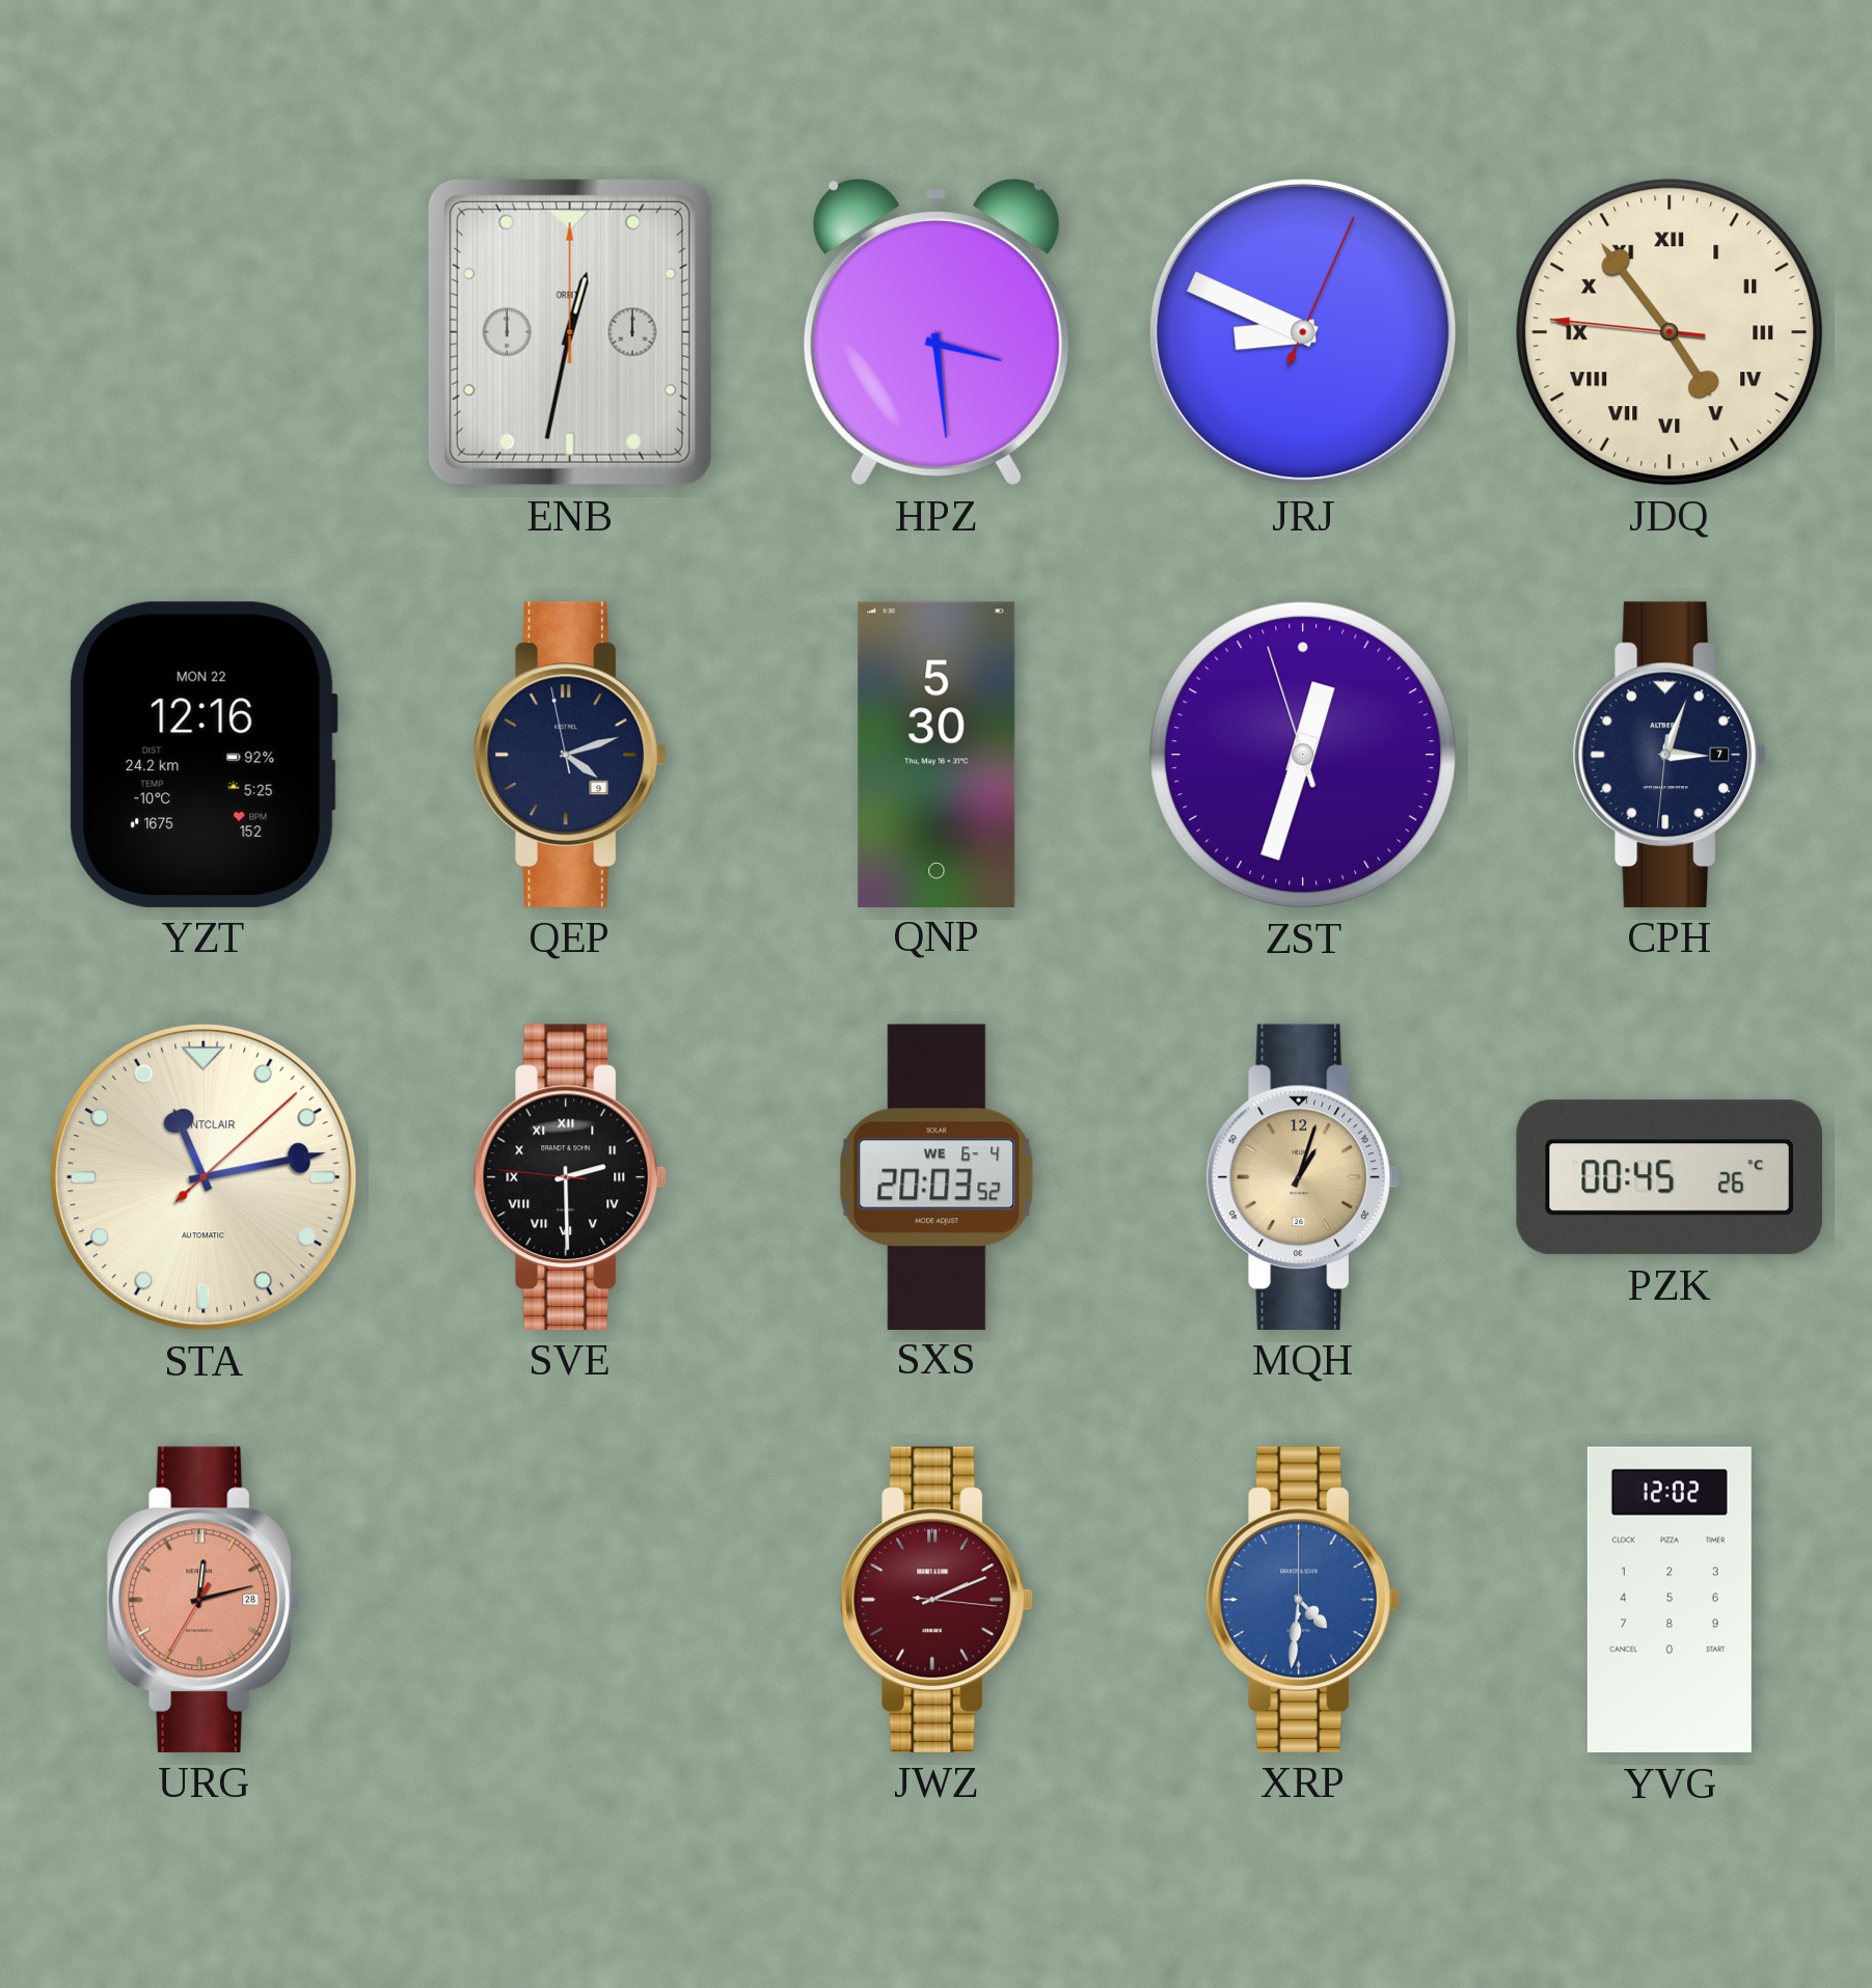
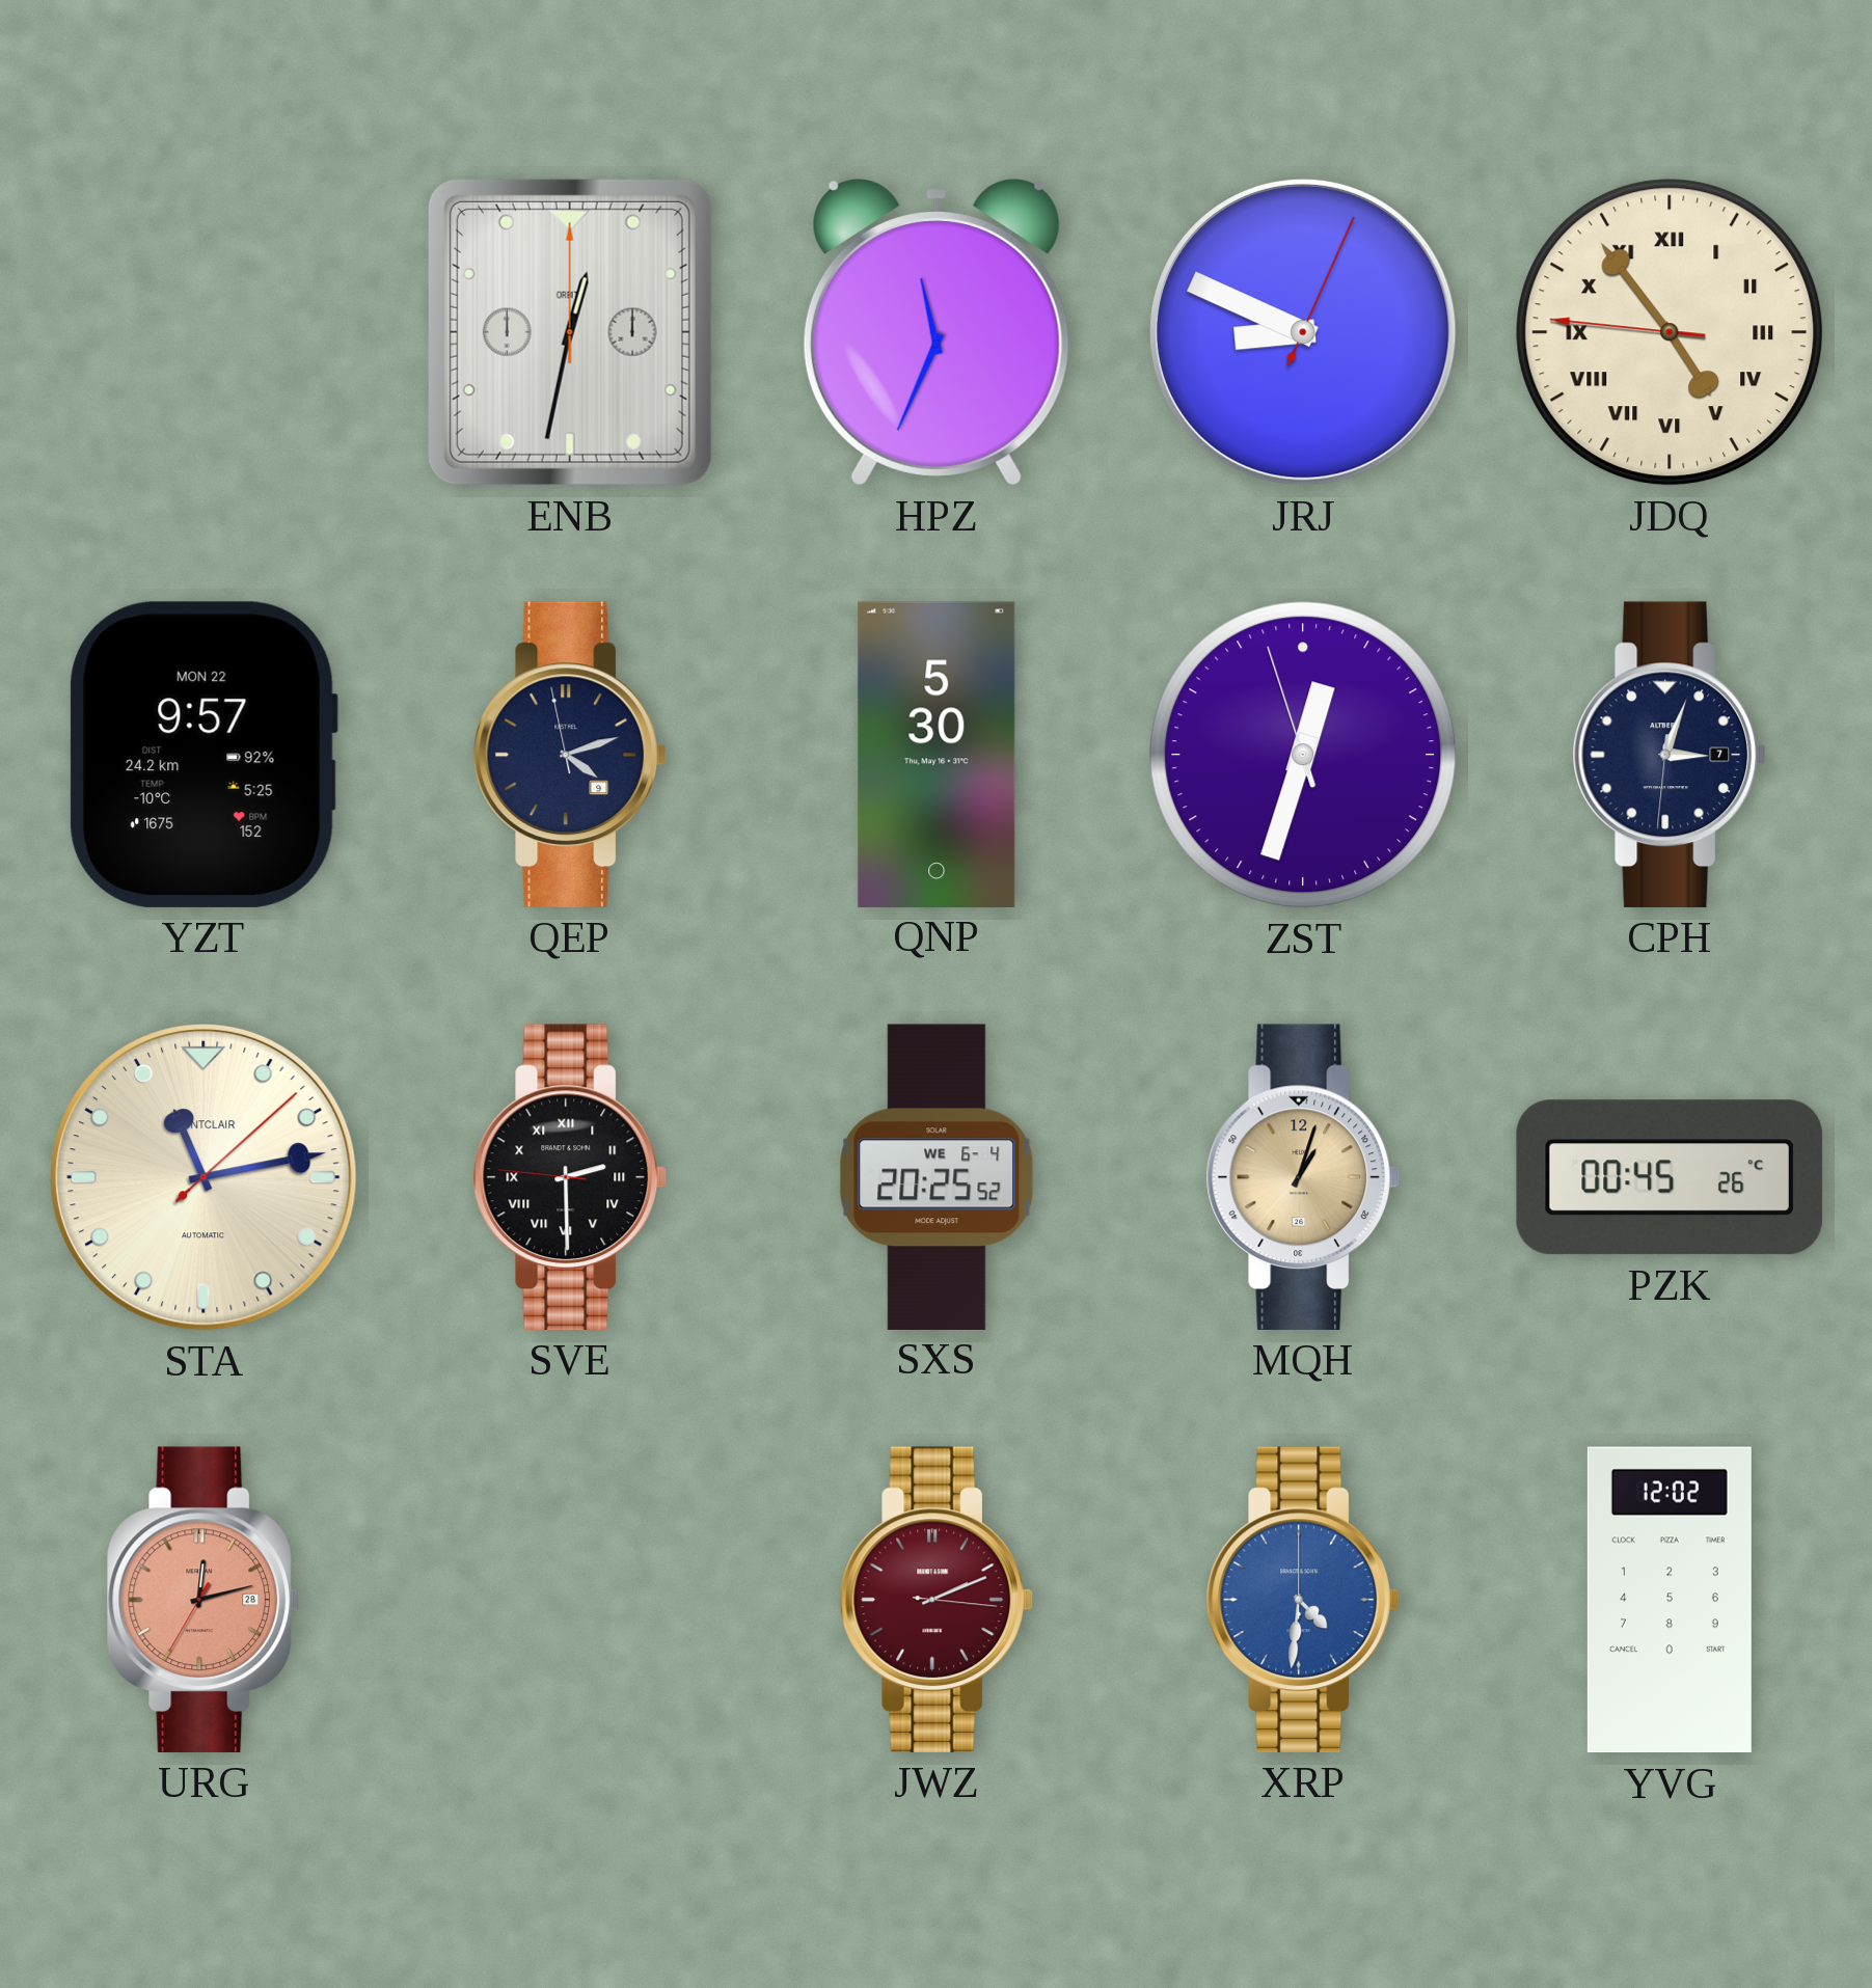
HPZ: 3:29 -> 11:34 (937, 332)
YZT: 12:16 -> 9:57 (204, 755)
SXS: 20:03 -> 20:25 (937, 1176)
